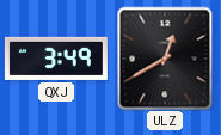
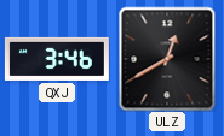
QXJ: 3:49 -> 3:46 (57, 59)
